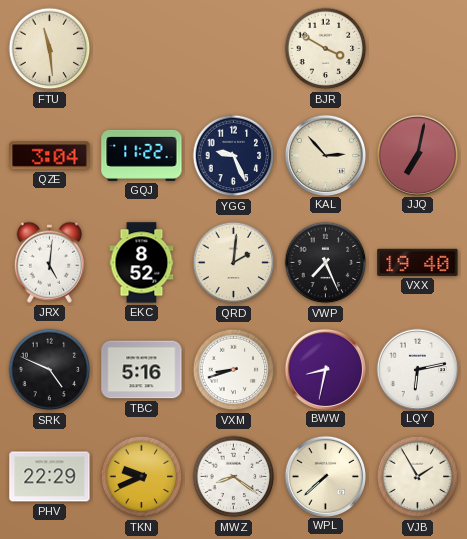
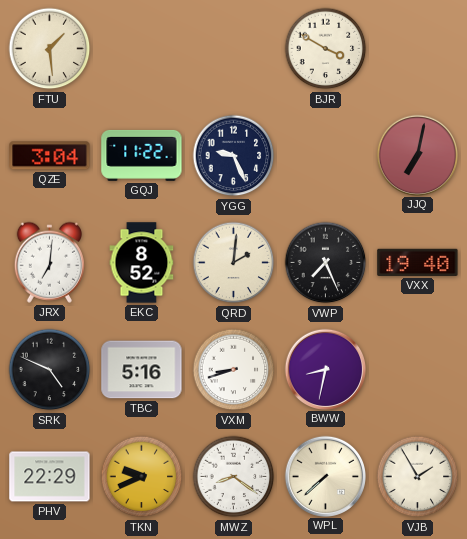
FTU: 11:29 -> 1:29 (50, 49)
KAL: 2:53 -> none (325, 155)
JRX: 5:01 -> 7:01 (49, 262)
LQY: 6:13 -> none (417, 369)
